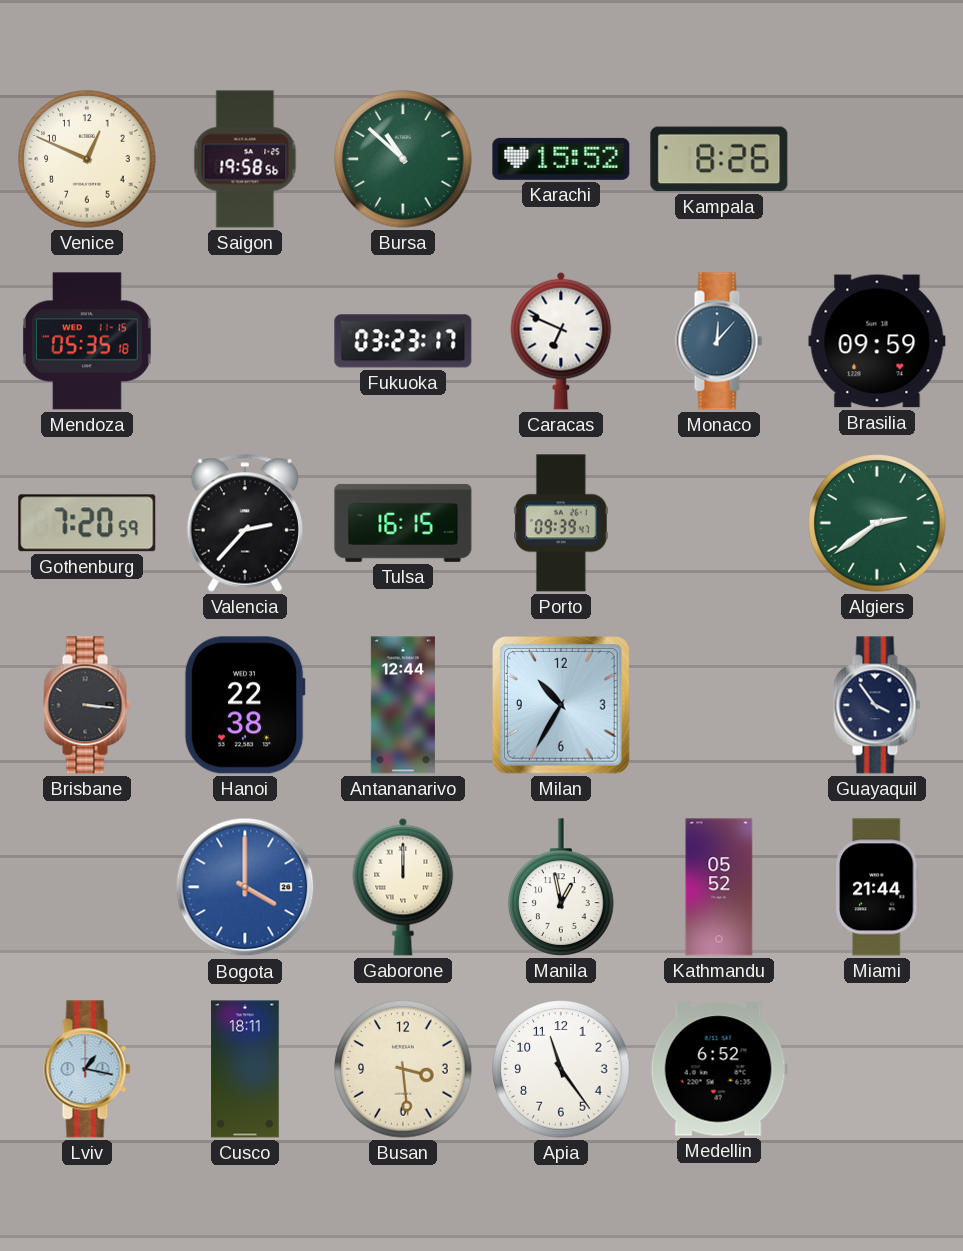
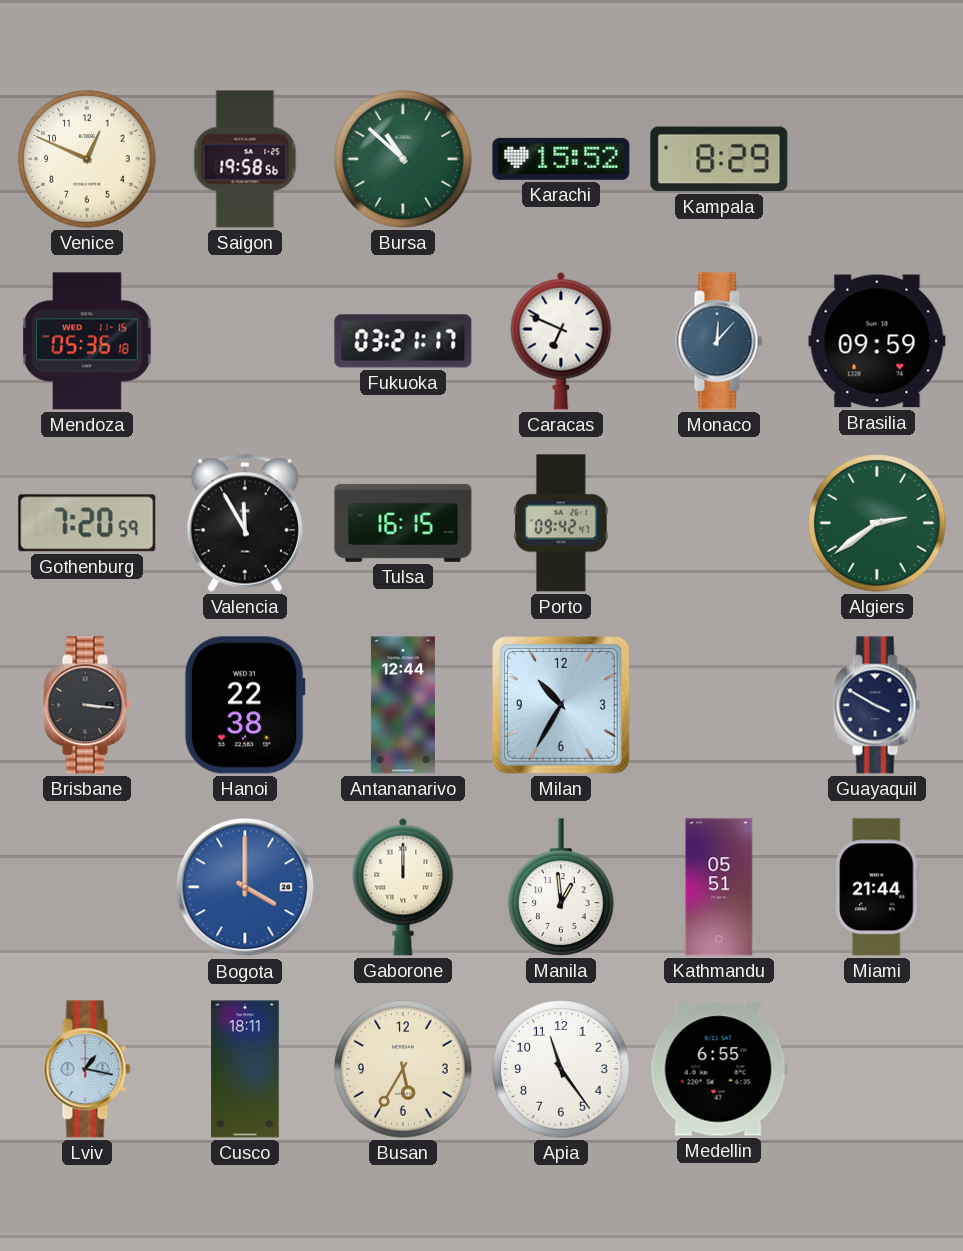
Kampala: 8:26 -> 8:29 (719, 159)
Mendoza: 05:35 -> 05:36 (87, 341)
Fukuoka: 03:23 -> 03:21 (403, 341)
Valencia: 2:37 -> 11:55 (245, 523)
Porto: 09:39 -> 09:42 (561, 523)
Guayaquil: 3:54 -> 3:50 (877, 705)
Manila: 12:58 -> 12:59 (561, 887)
Kathmandu: 05:52 -> 05:51 (719, 887)
Busan: 3:29 -> 5:35 (403, 1069)
Medellin: 6:52 -> 6:55 (719, 1069)
